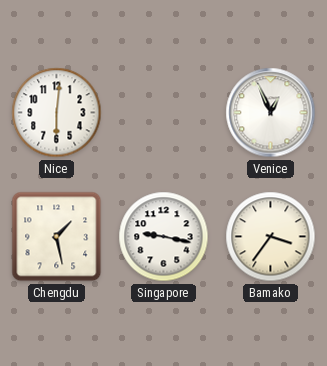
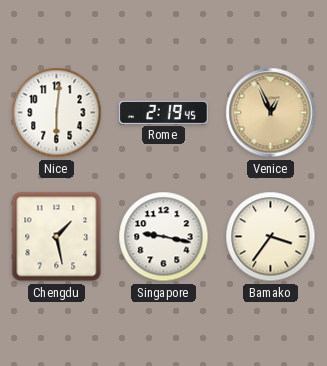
Rome: none -> 2:19 (163, 112)
Venice dial: white -> champagne (271, 113)
